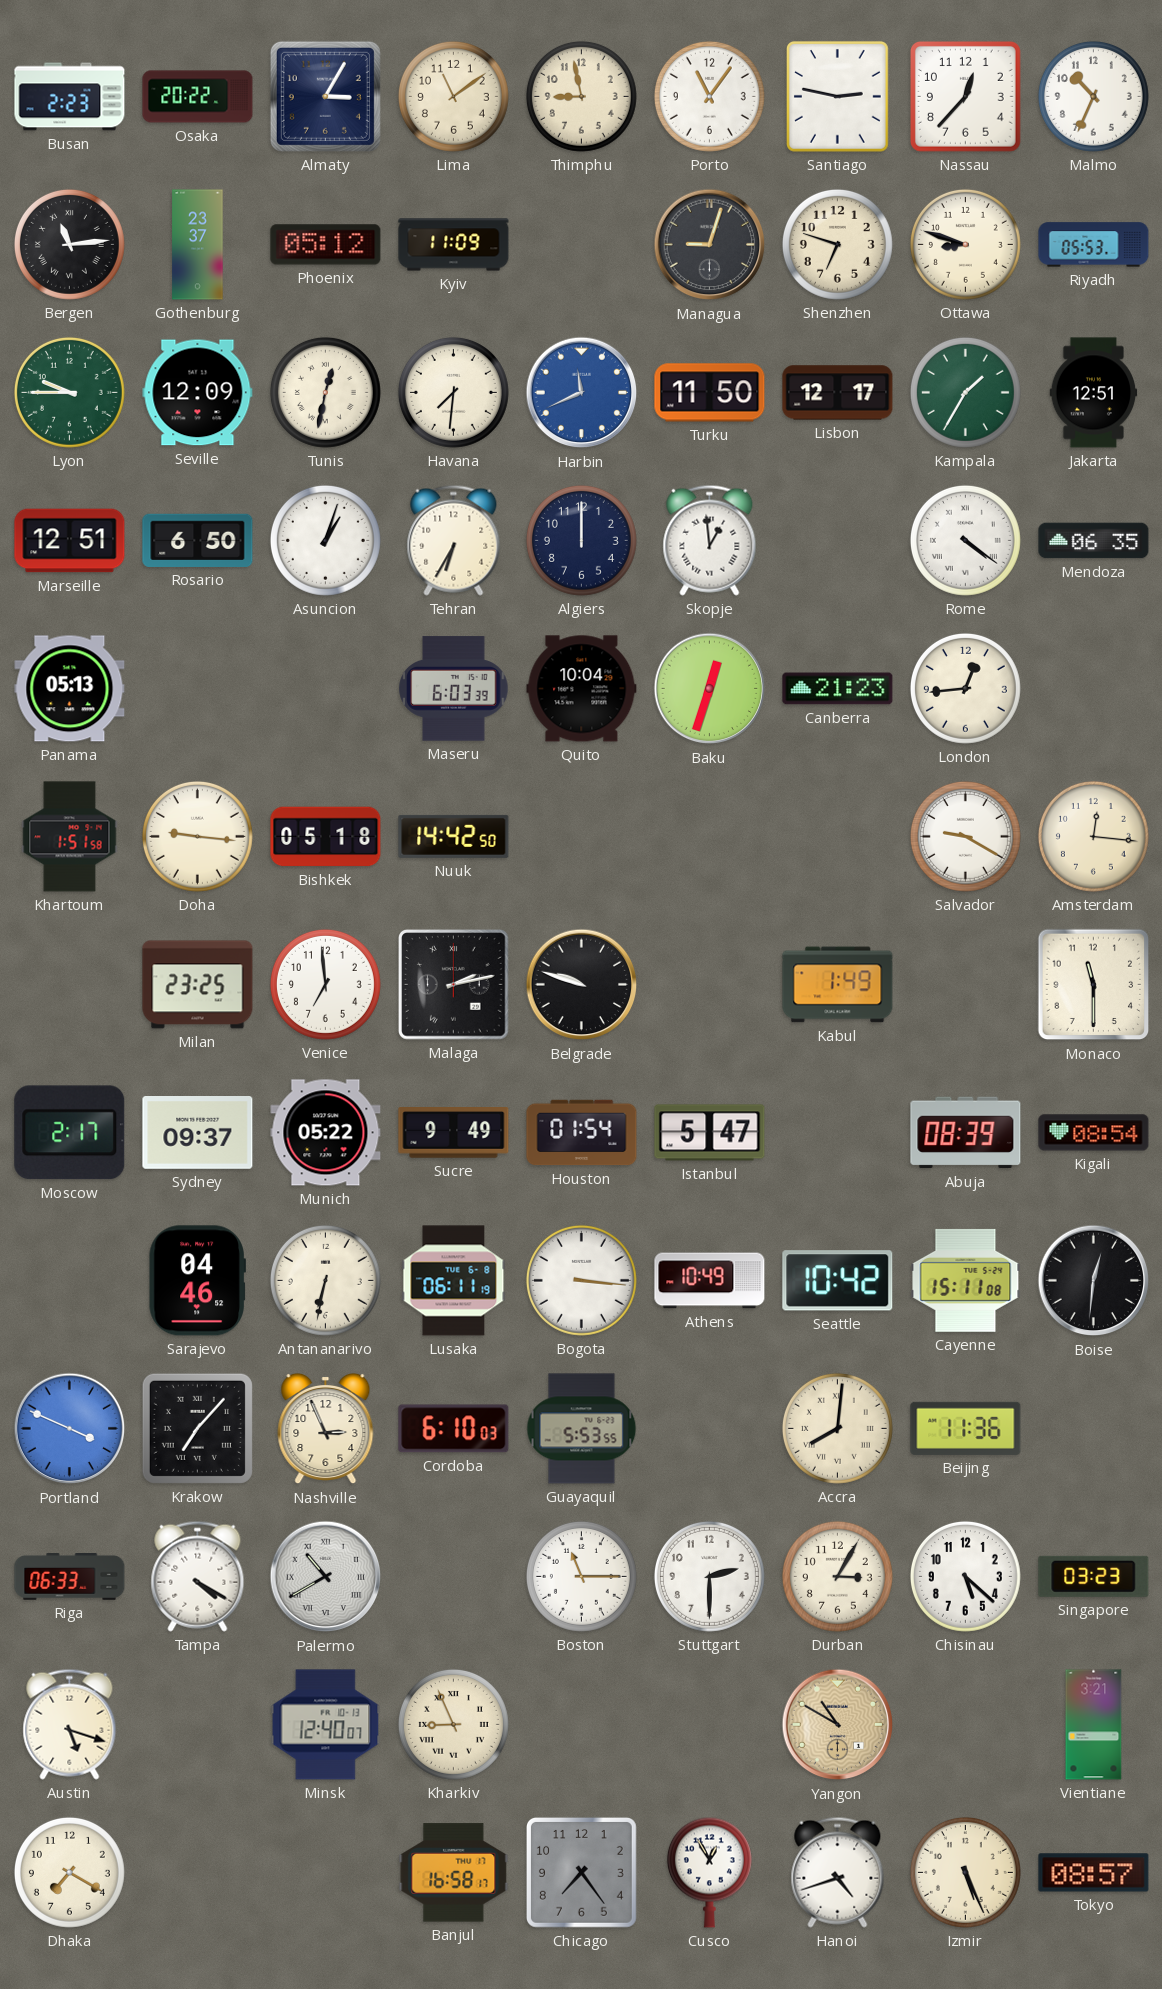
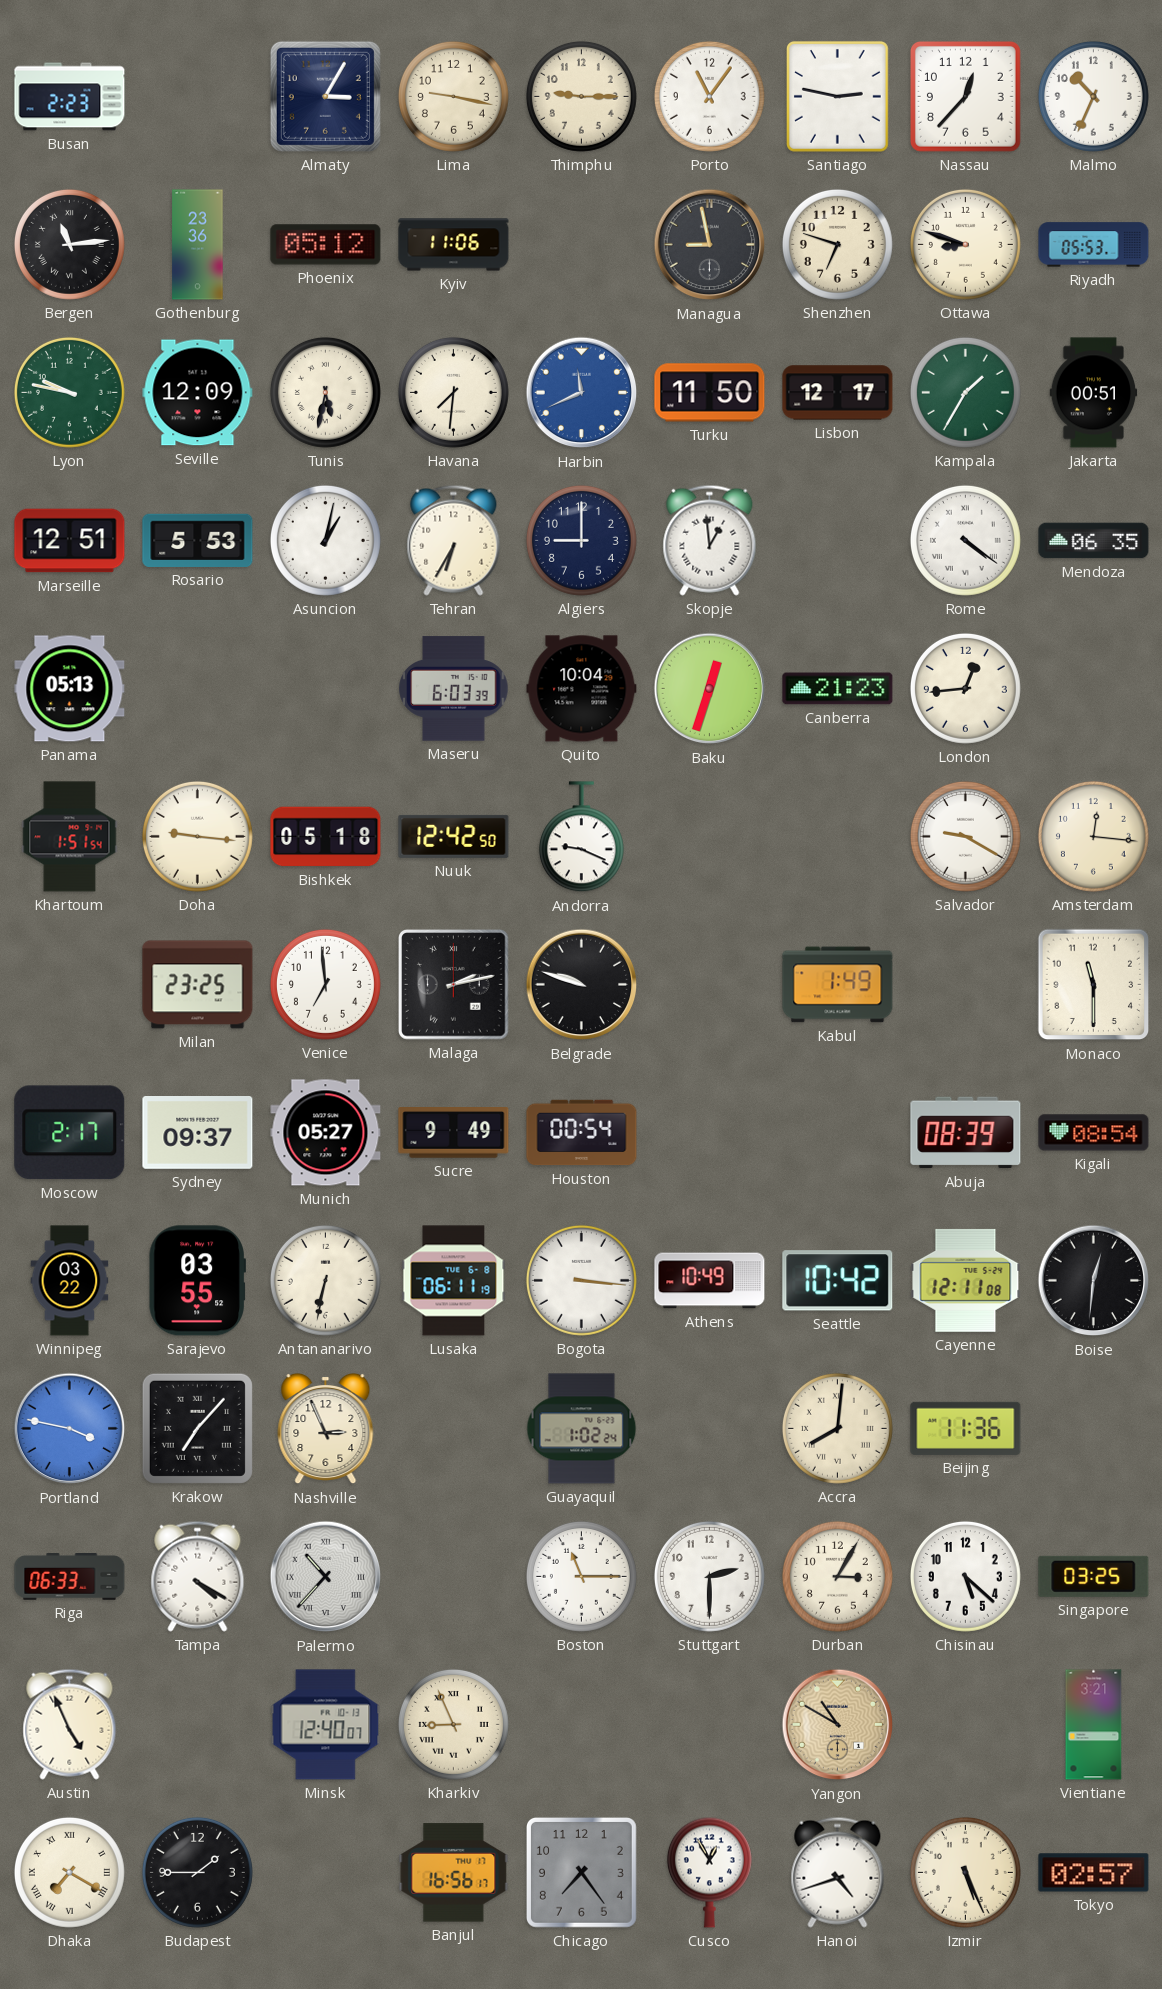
Osaka: 20:22 -> none (198, 97)
Lima: 11:09 -> 9:17 (453, 96)
Thimphu: 8:58 -> 9:15 (581, 96)
Gothenburg: 23:37 -> 23:36 (198, 245)
Kyiv: 11:09 -> 11:06 (454, 245)
Managua: 9:03 -> 8:58 (710, 245)
Lyon: 9:45 -> 9:47 (69, 392)
Tunis: 12:32 -> 5:32 (325, 392)
Jakarta: 12:51 -> 00:51 (1094, 393)
Rosario: 6:50 -> 5:53 (198, 540)
Asuncion: 1:03 -> 1:02 (325, 540)
Algiers: 12:00 -> 9:00 (581, 540)
Khartoum: 1:51:58 -> 1:51:54 (70, 837)
Nuuk: 14:42 -> 12:42 (454, 836)
Andorra: none -> 9:19 (581, 837)
Munich: 05:22 -> 05:27 (326, 1133)
Houston: 01:54 -> 00:54 (582, 1133)
Istanbul: 5:47 -> none (710, 1133)
Winnipeg: none -> 03:22 (70, 1281)
Sarajevo: 04:46 -> 03:55 (197, 1281)
Cayenne: 15:11 -> 12:11 (966, 1280)
Portland: 3:49 -> 3:47 (70, 1429)
Cordoba: 6:10 -> none (454, 1429)
Guayaquil: 5:53 -> 1:02 (582, 1429)
Palermo: 10:40 -> 10:37 (326, 1577)
Singapore: 03:23 -> 03:25 (1094, 1576)
Austin: 5:18 -> 4:56 (70, 1724)
Dhaka numerals: Arabic -> Roman (69, 1872)
Budapest: none -> 1:45 (197, 1872)
Banjul: 16:58 -> 16:56 (454, 1873)
Tokyo: 08:57 -> 02:57 (1094, 1873)
